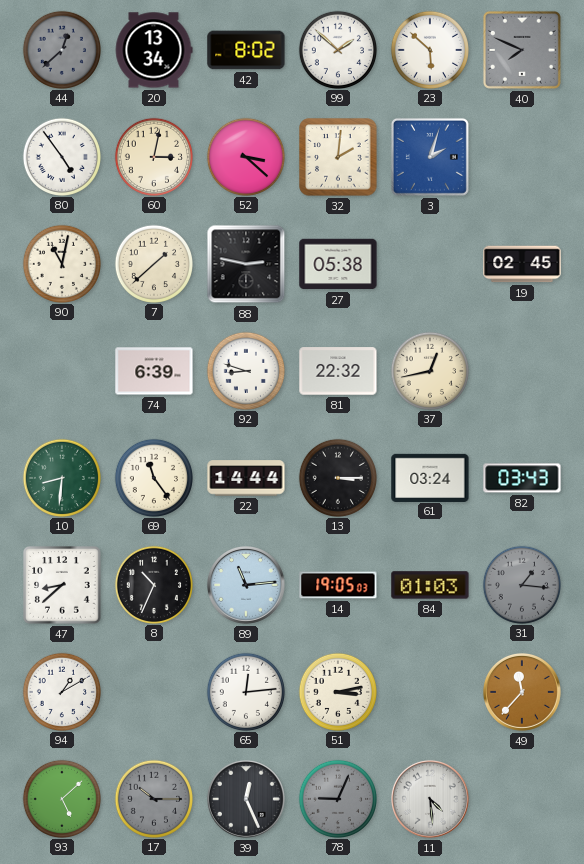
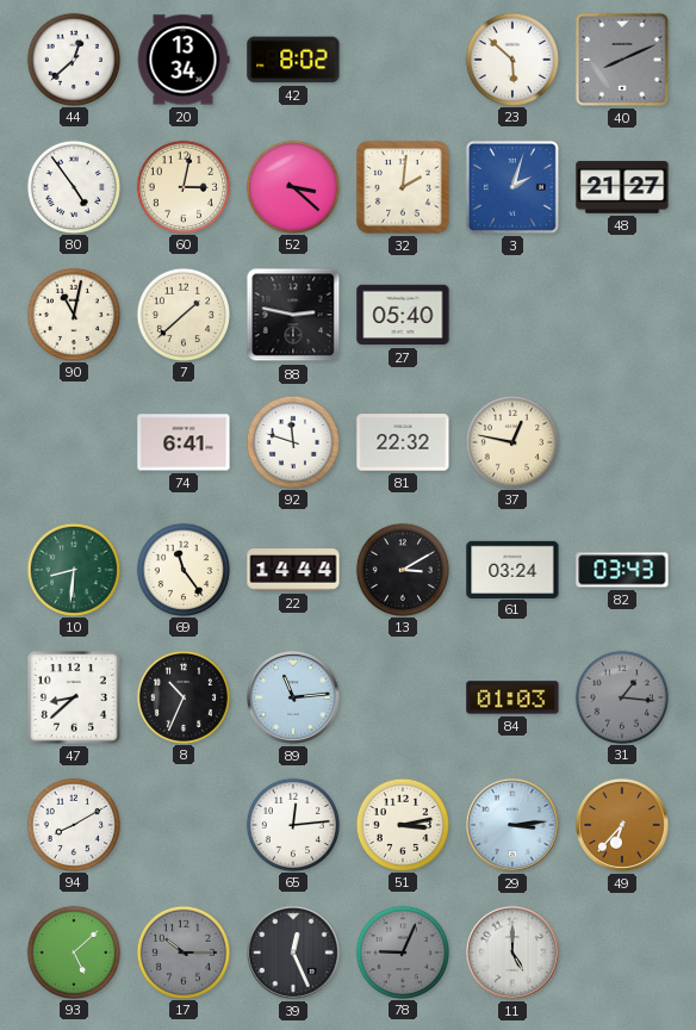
44 dial: grey -> white (73, 58)
99: 1:52 -> none (337, 49)
40: 7:49 -> 8:11 (622, 60)
48: none -> 21:27 (622, 187)
27: 05:38 -> 05:40 (403, 315)
19: 02:45 -> none (522, 264)
74: 6:39 -> 6:41 (184, 442)
92: 8:48 -> 11:48 (292, 441)
37: 12:43 -> 12:47 (511, 441)
13: 3:15 -> 3:10 (402, 569)
14: 19:05 -> none (338, 585)
94: 1:10 -> 8:10 (73, 824)
29: none -> 3:14 (512, 825)
49: 11:37 -> 6:37 (622, 825)
11: 4:29 -> 5:00 (512, 953)
